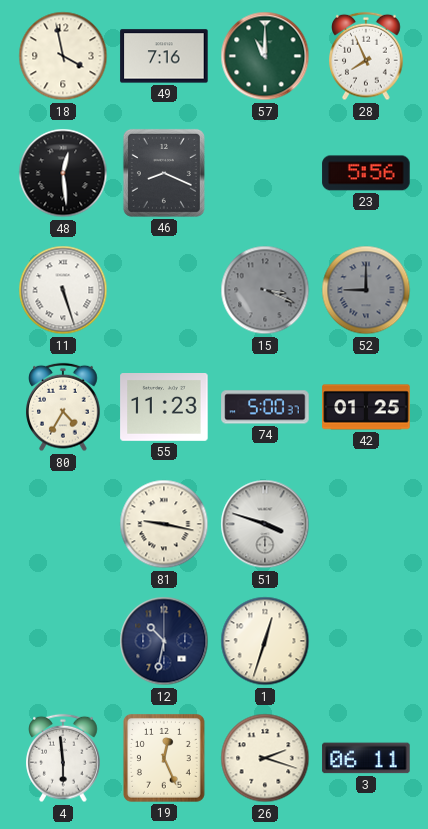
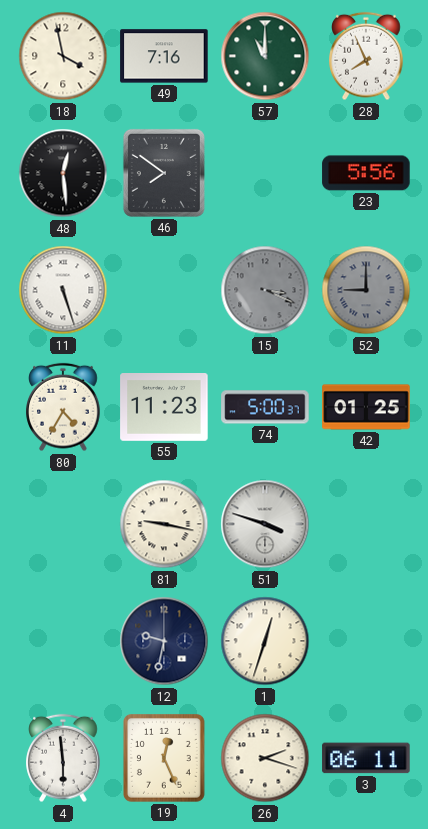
46: 8:19 -> 7:51 (164, 173)
12: 10:32 -> 9:32 (164, 641)
